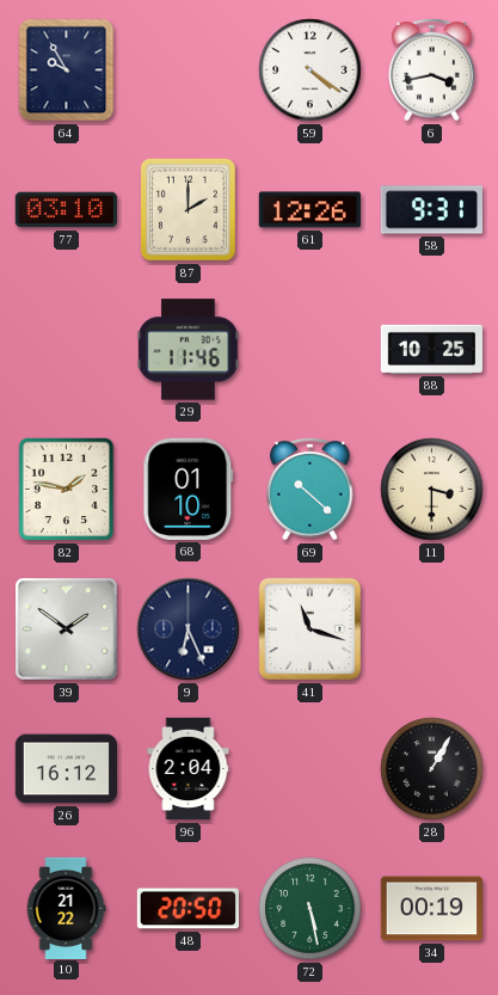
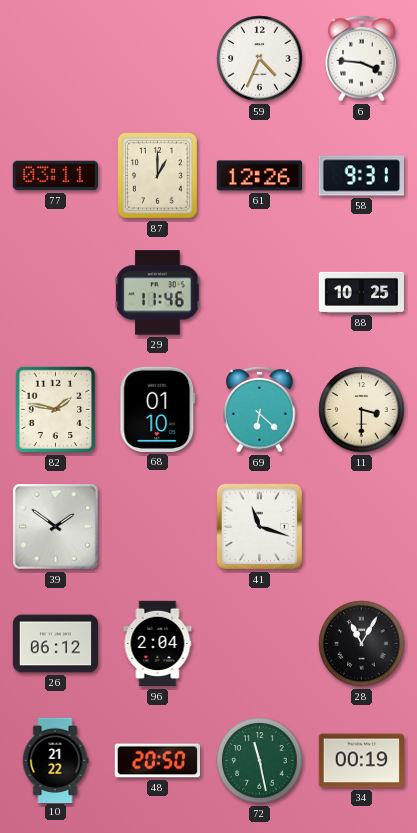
64: 9:55 -> none (67, 70)
59: 4:21 -> 4:34 (260, 59)
6: 3:43 -> 3:46 (362, 58)
77: 03:10 -> 03:11 (55, 176)
87: 2:00 -> 1:00 (157, 175)
69: 10:22 -> 6:22 (260, 409)
9: 6:26 -> none (189, 629)
26: 16:12 -> 06:12 (56, 644)
28: 1:05 -> 11:05 (362, 644)
72: 5:28 -> 11:28 (260, 761)
